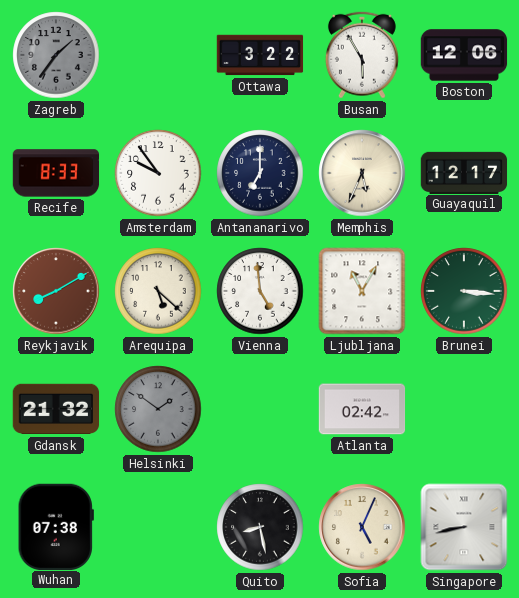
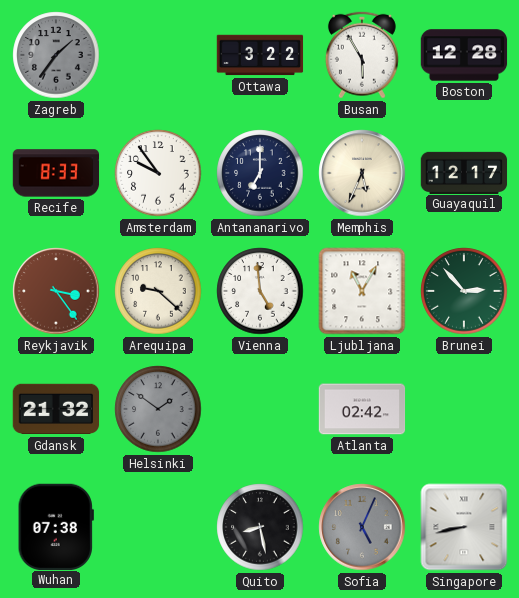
Boston: 12:06 -> 12:28 (464, 55)
Reykjavik: 8:10 -> 3:24 (56, 291)
Arequipa: 5:22 -> 9:22 (158, 291)
Brunei: 3:16 -> 2:53 (464, 291)
Sofia dial: cream -> grey (362, 527)
